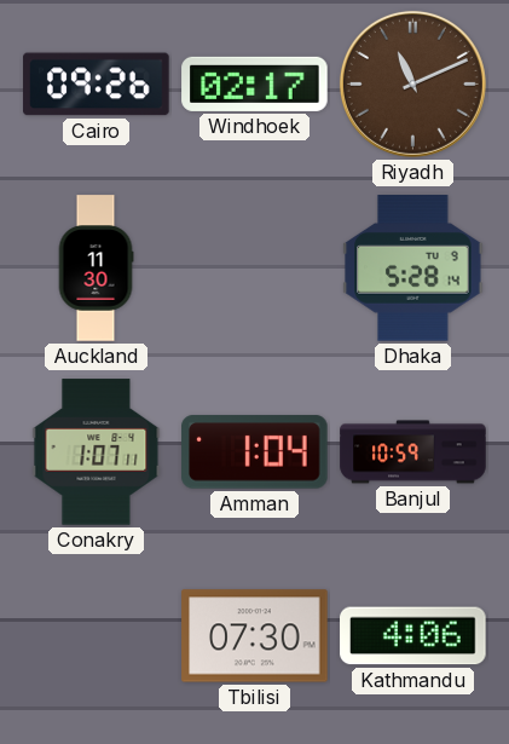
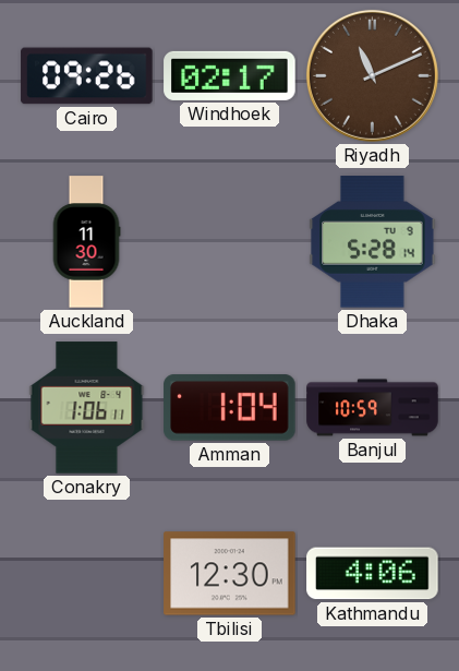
Conakry: 1:07 -> 1:06 (87, 408)
Tbilisi: 07:30 -> 12:30 (230, 574)
